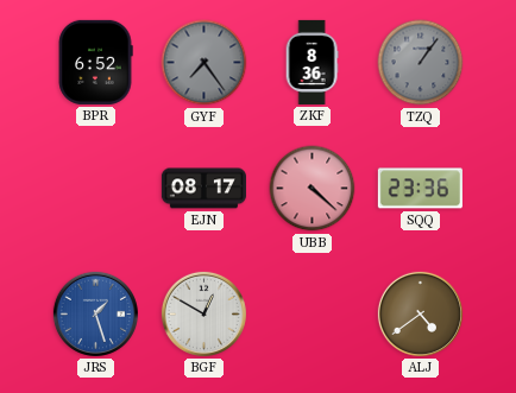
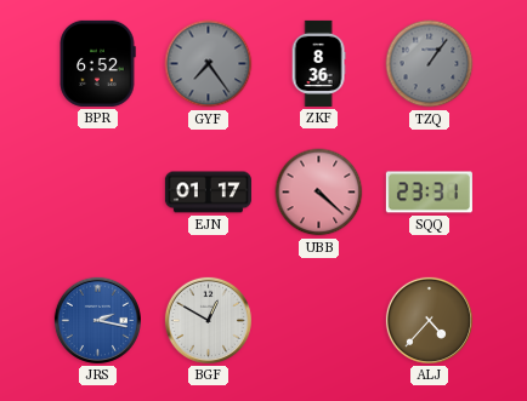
EJN: 08:17 -> 01:17 (208, 193)
SQQ: 23:36 -> 23:31 (429, 193)
JRS: 1:27 -> 2:17 (97, 320)
ALJ: 4:39 -> 4:37 (429, 320)
